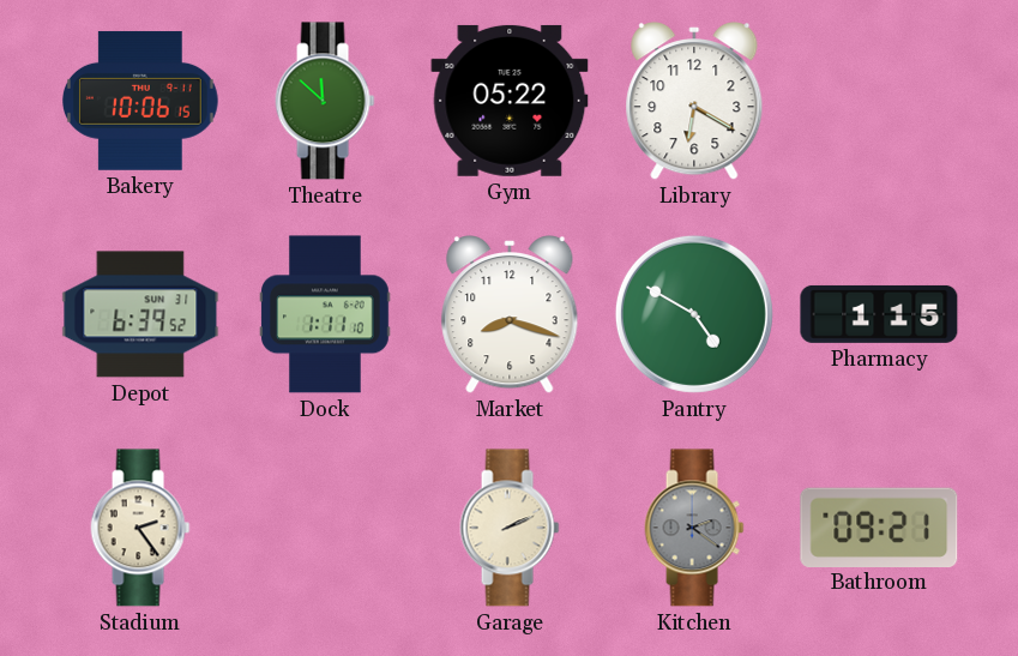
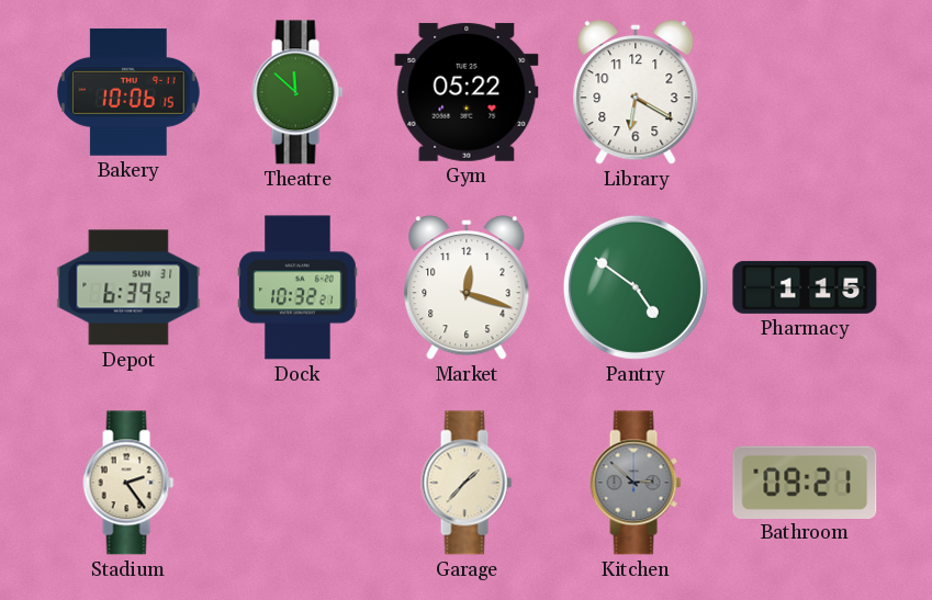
Dock: 1:11 -> 10:32 (297, 287)
Market: 8:18 -> 12:18 (467, 288)
Pantry: 4:50 -> 4:51 (636, 287)
Garage: 2:11 -> 1:37 (467, 483)
Kitchen: 2:21 -> 2:52 (636, 483)
